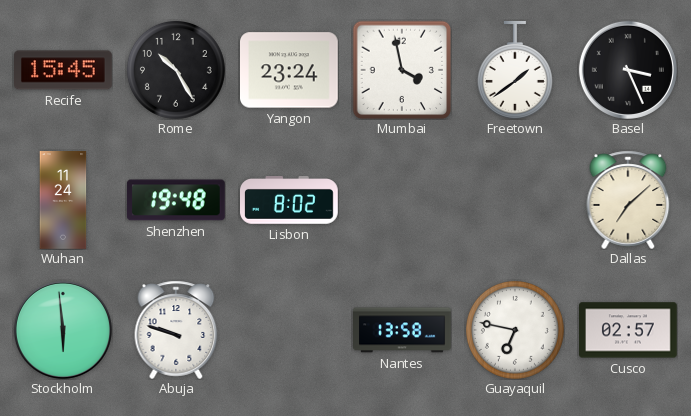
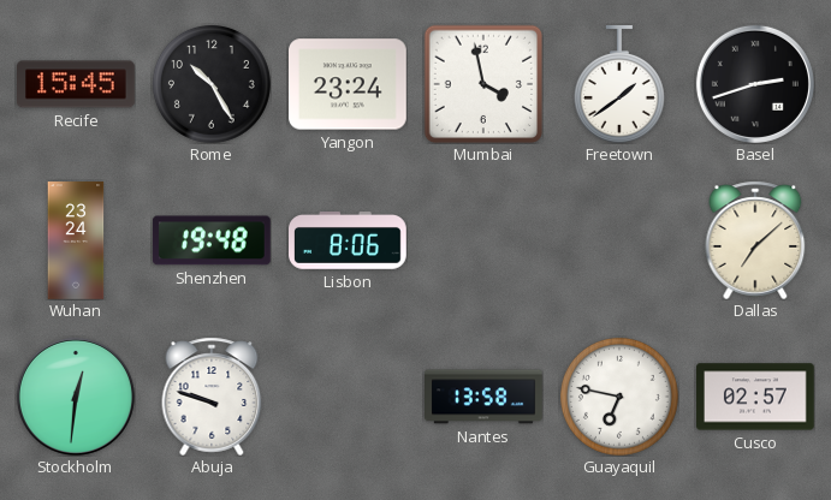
Basel: 3:26 -> 2:42 (755, 84)
Wuhan: 11:24 -> 23:24 (76, 240)
Lisbon: 8:02 -> 8:06 (349, 242)
Stockholm: 5:59 -> 12:31 (76, 397)
